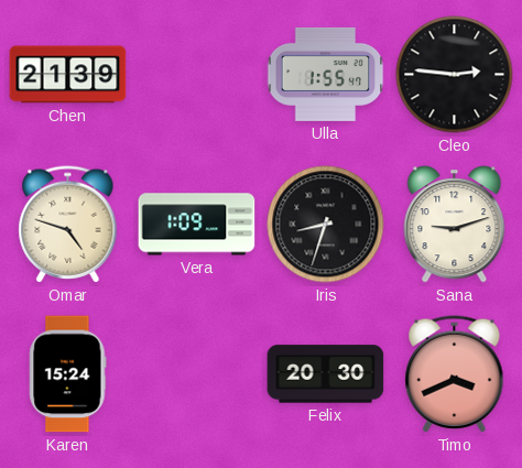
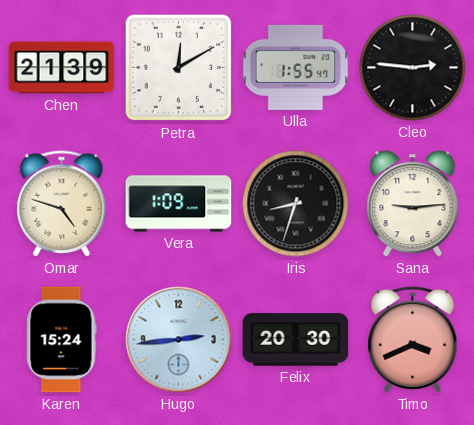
Petra: none -> 12:10 (179, 68)
Sana: 9:12 -> 9:14 (413, 204)
Hugo: none -> 2:44 (179, 340)
